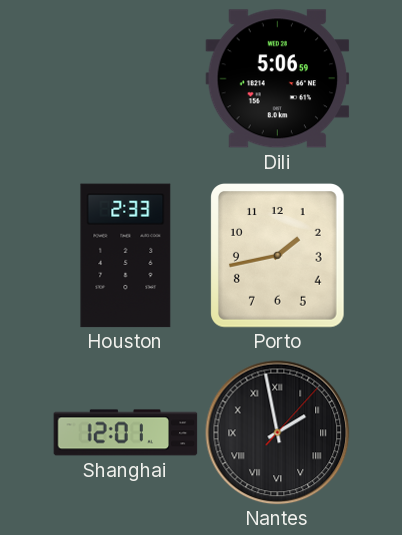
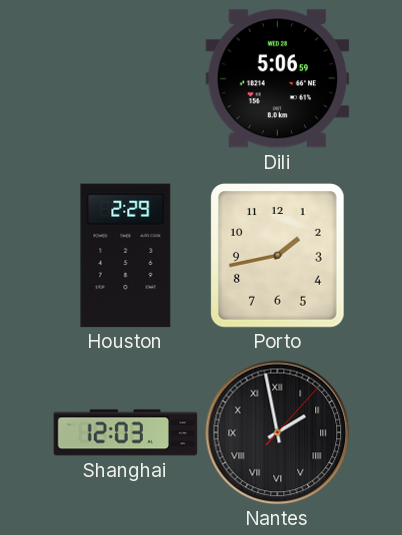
Houston: 2:33 -> 2:29 (126, 256)
Shanghai: 12:01 -> 12:03 (126, 433)
